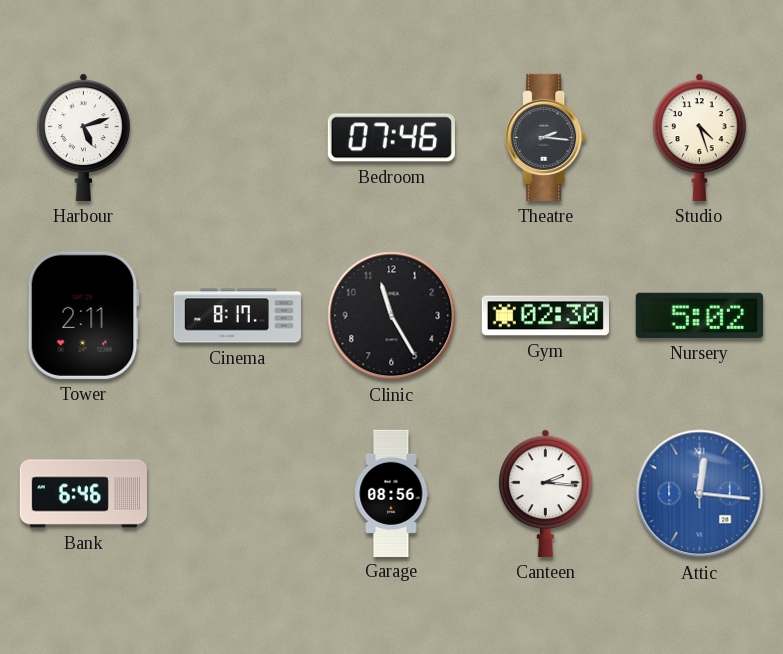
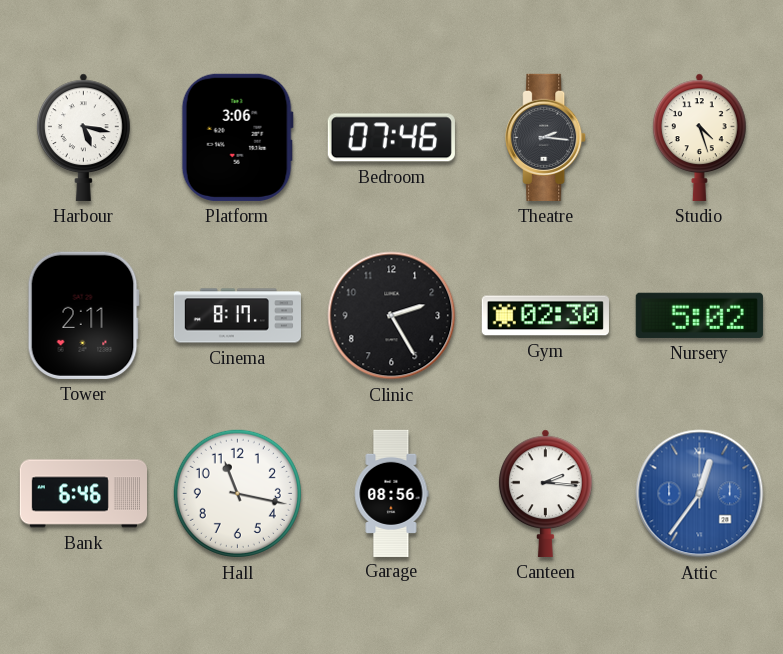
Harbour: 5:12 -> 5:17 (84, 137)
Platform: none -> 3:06 (237, 137)
Clinic: 11:25 -> 2:25 (392, 316)
Hall: none -> 11:17 (237, 493)
Attic: 12:16 -> 12:36 (700, 494)
